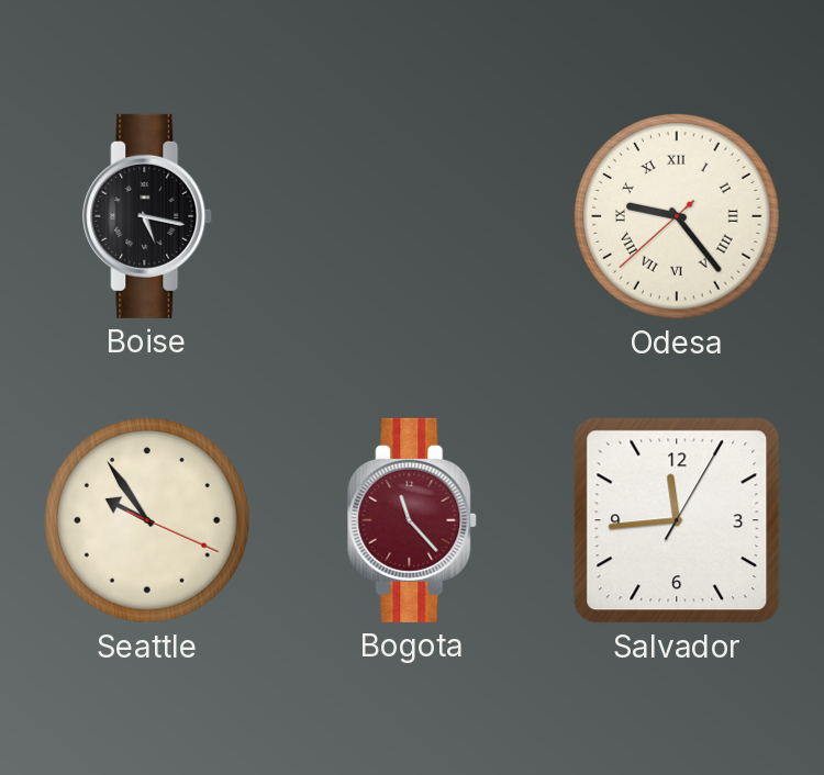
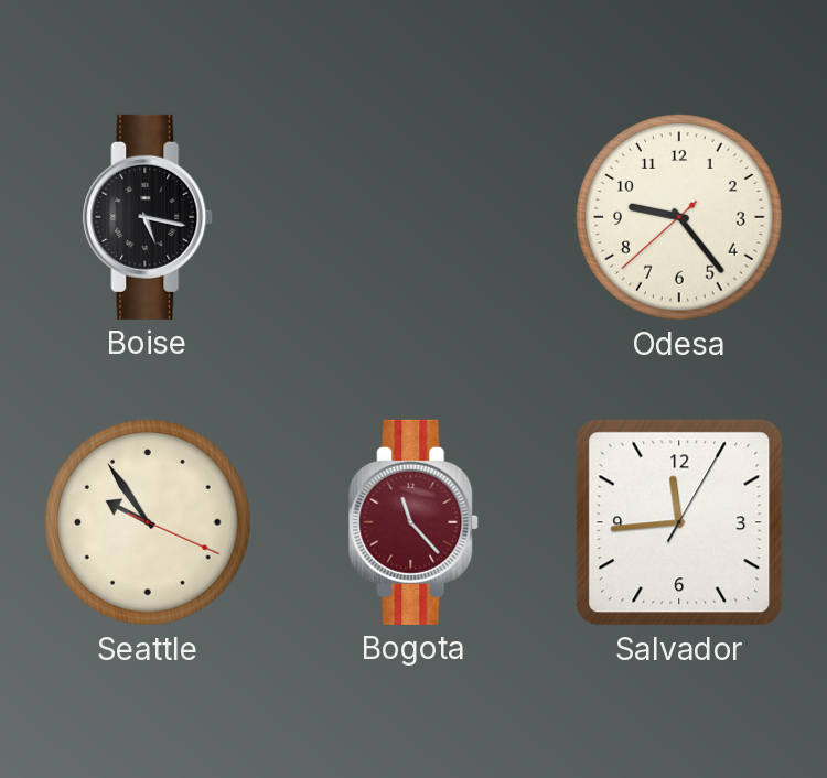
Odesa numerals: Roman -> Arabic (680, 218)
